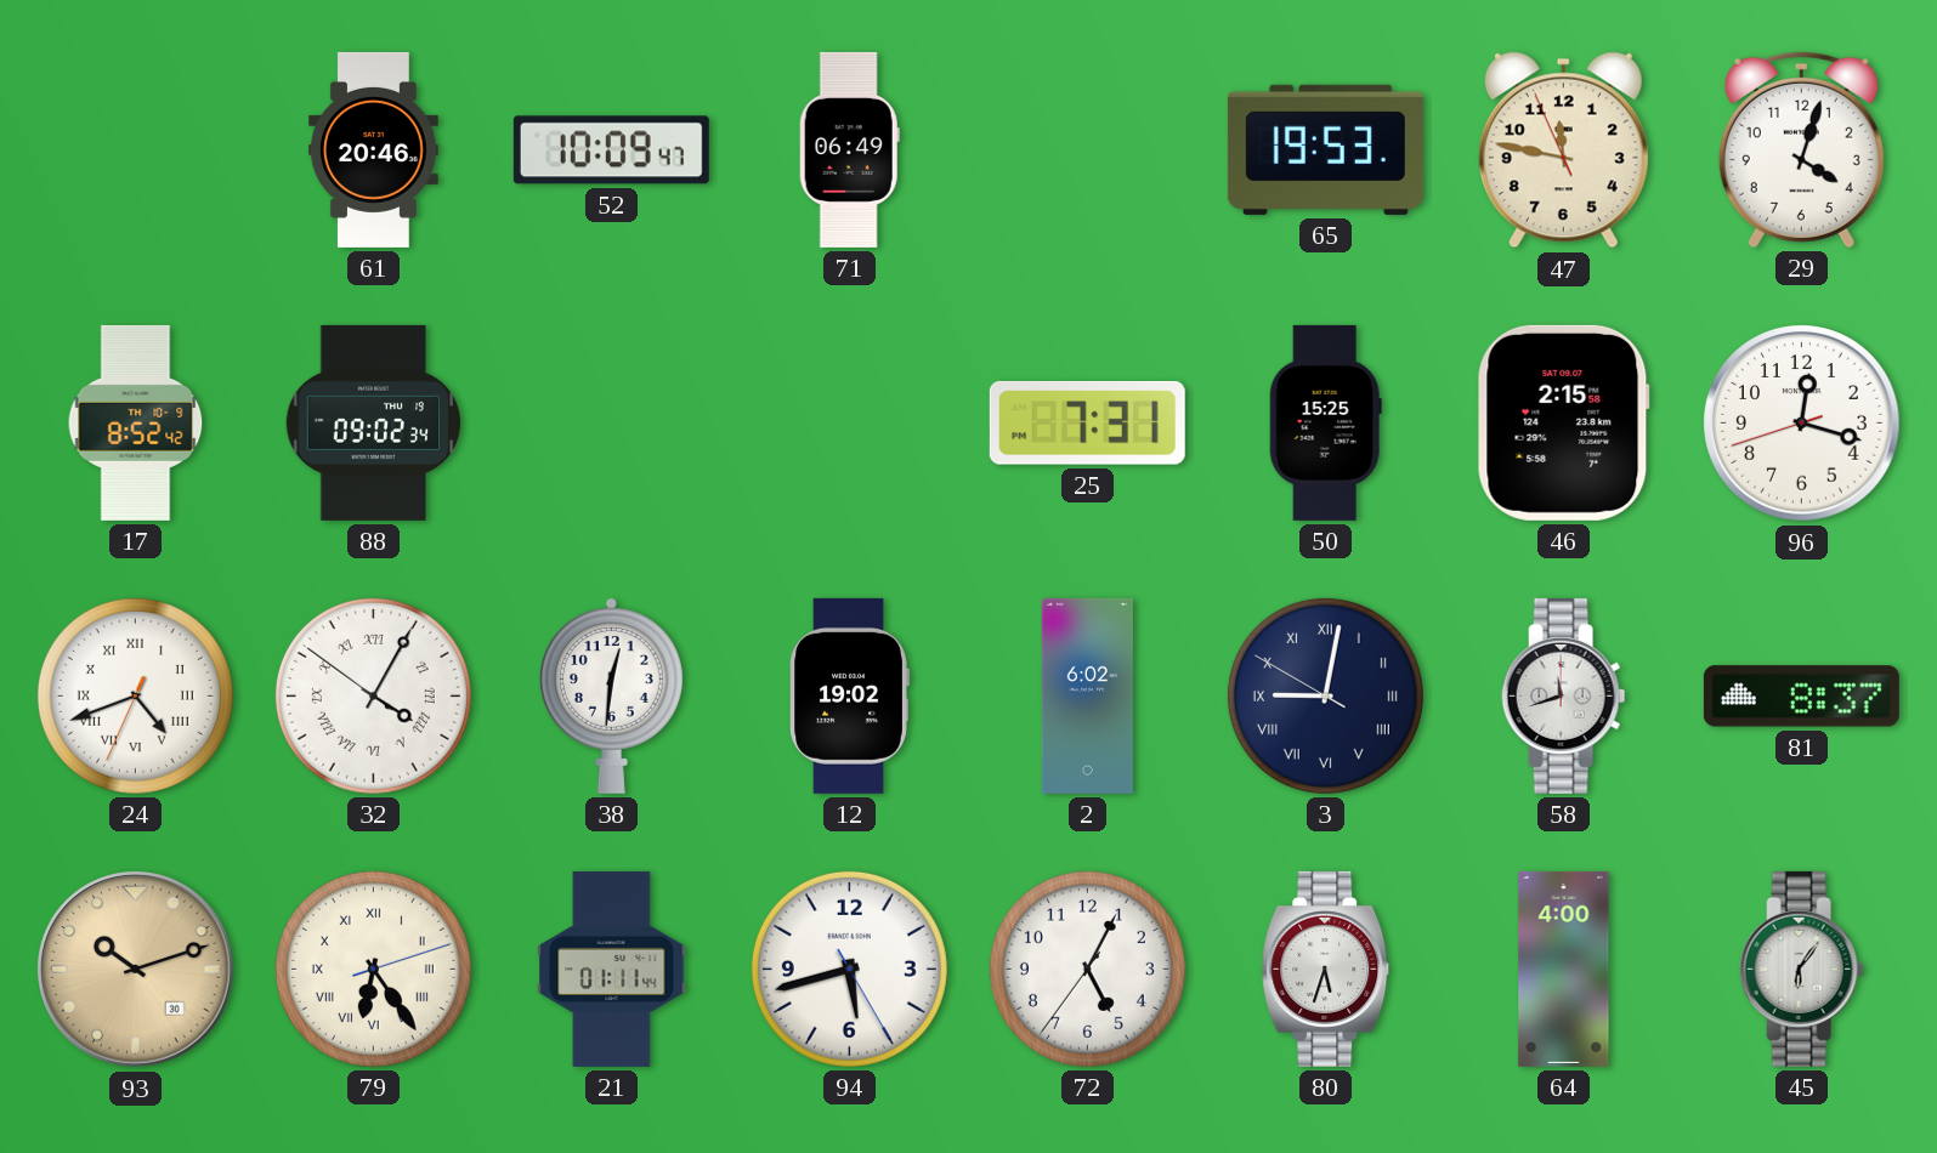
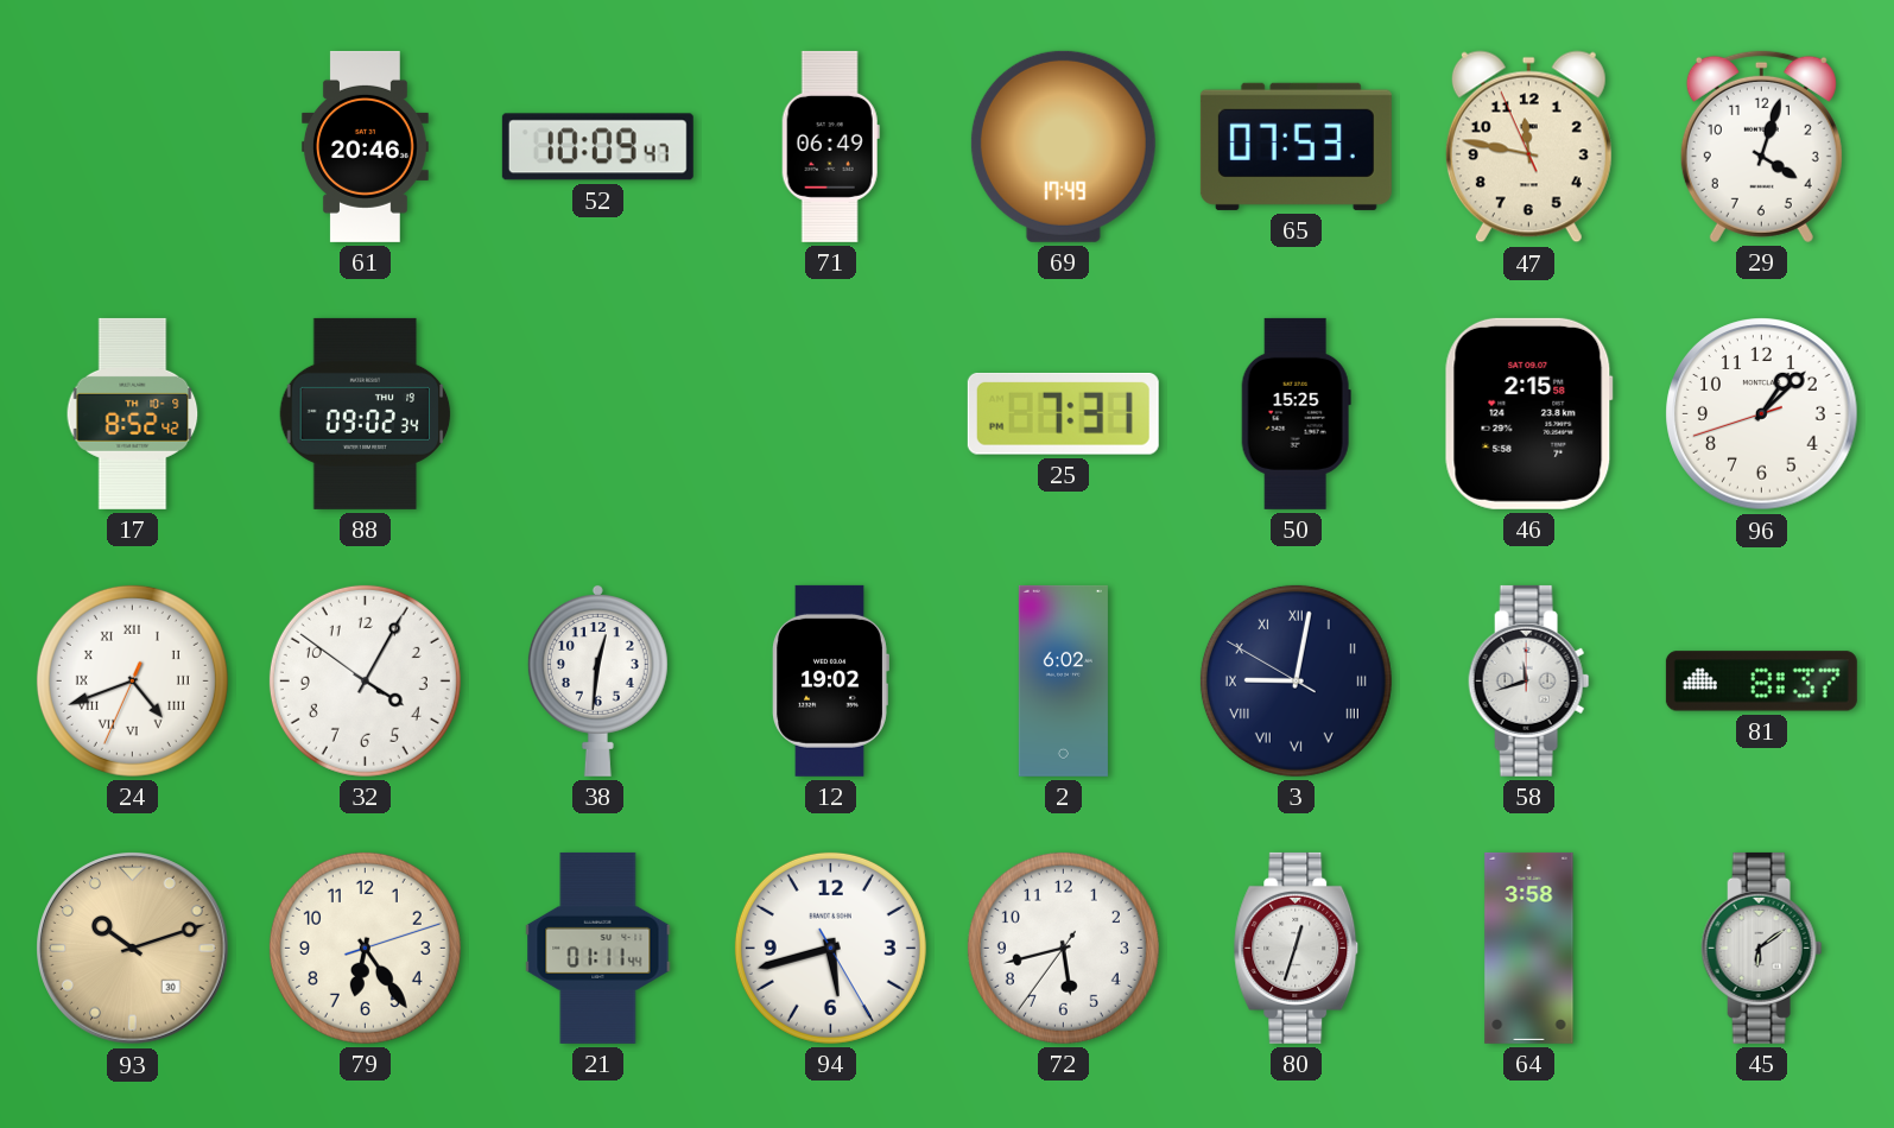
69: none -> 17:49 (1063, 146)
65: 19:53 -> 07:53 (1296, 146)
96: 12:17 -> 1:07 (1762, 414)
32 numerals: Roman -> Arabic (365, 680)
79 numerals: Roman -> Arabic (365, 948)
72: 5:04 -> 5:42 (1063, 948)
80: 5:33 -> 12:33 (1297, 948)
64: 4:00 -> 3:58 (1529, 948)
45: 6:06 -> 6:09 (1762, 948)
